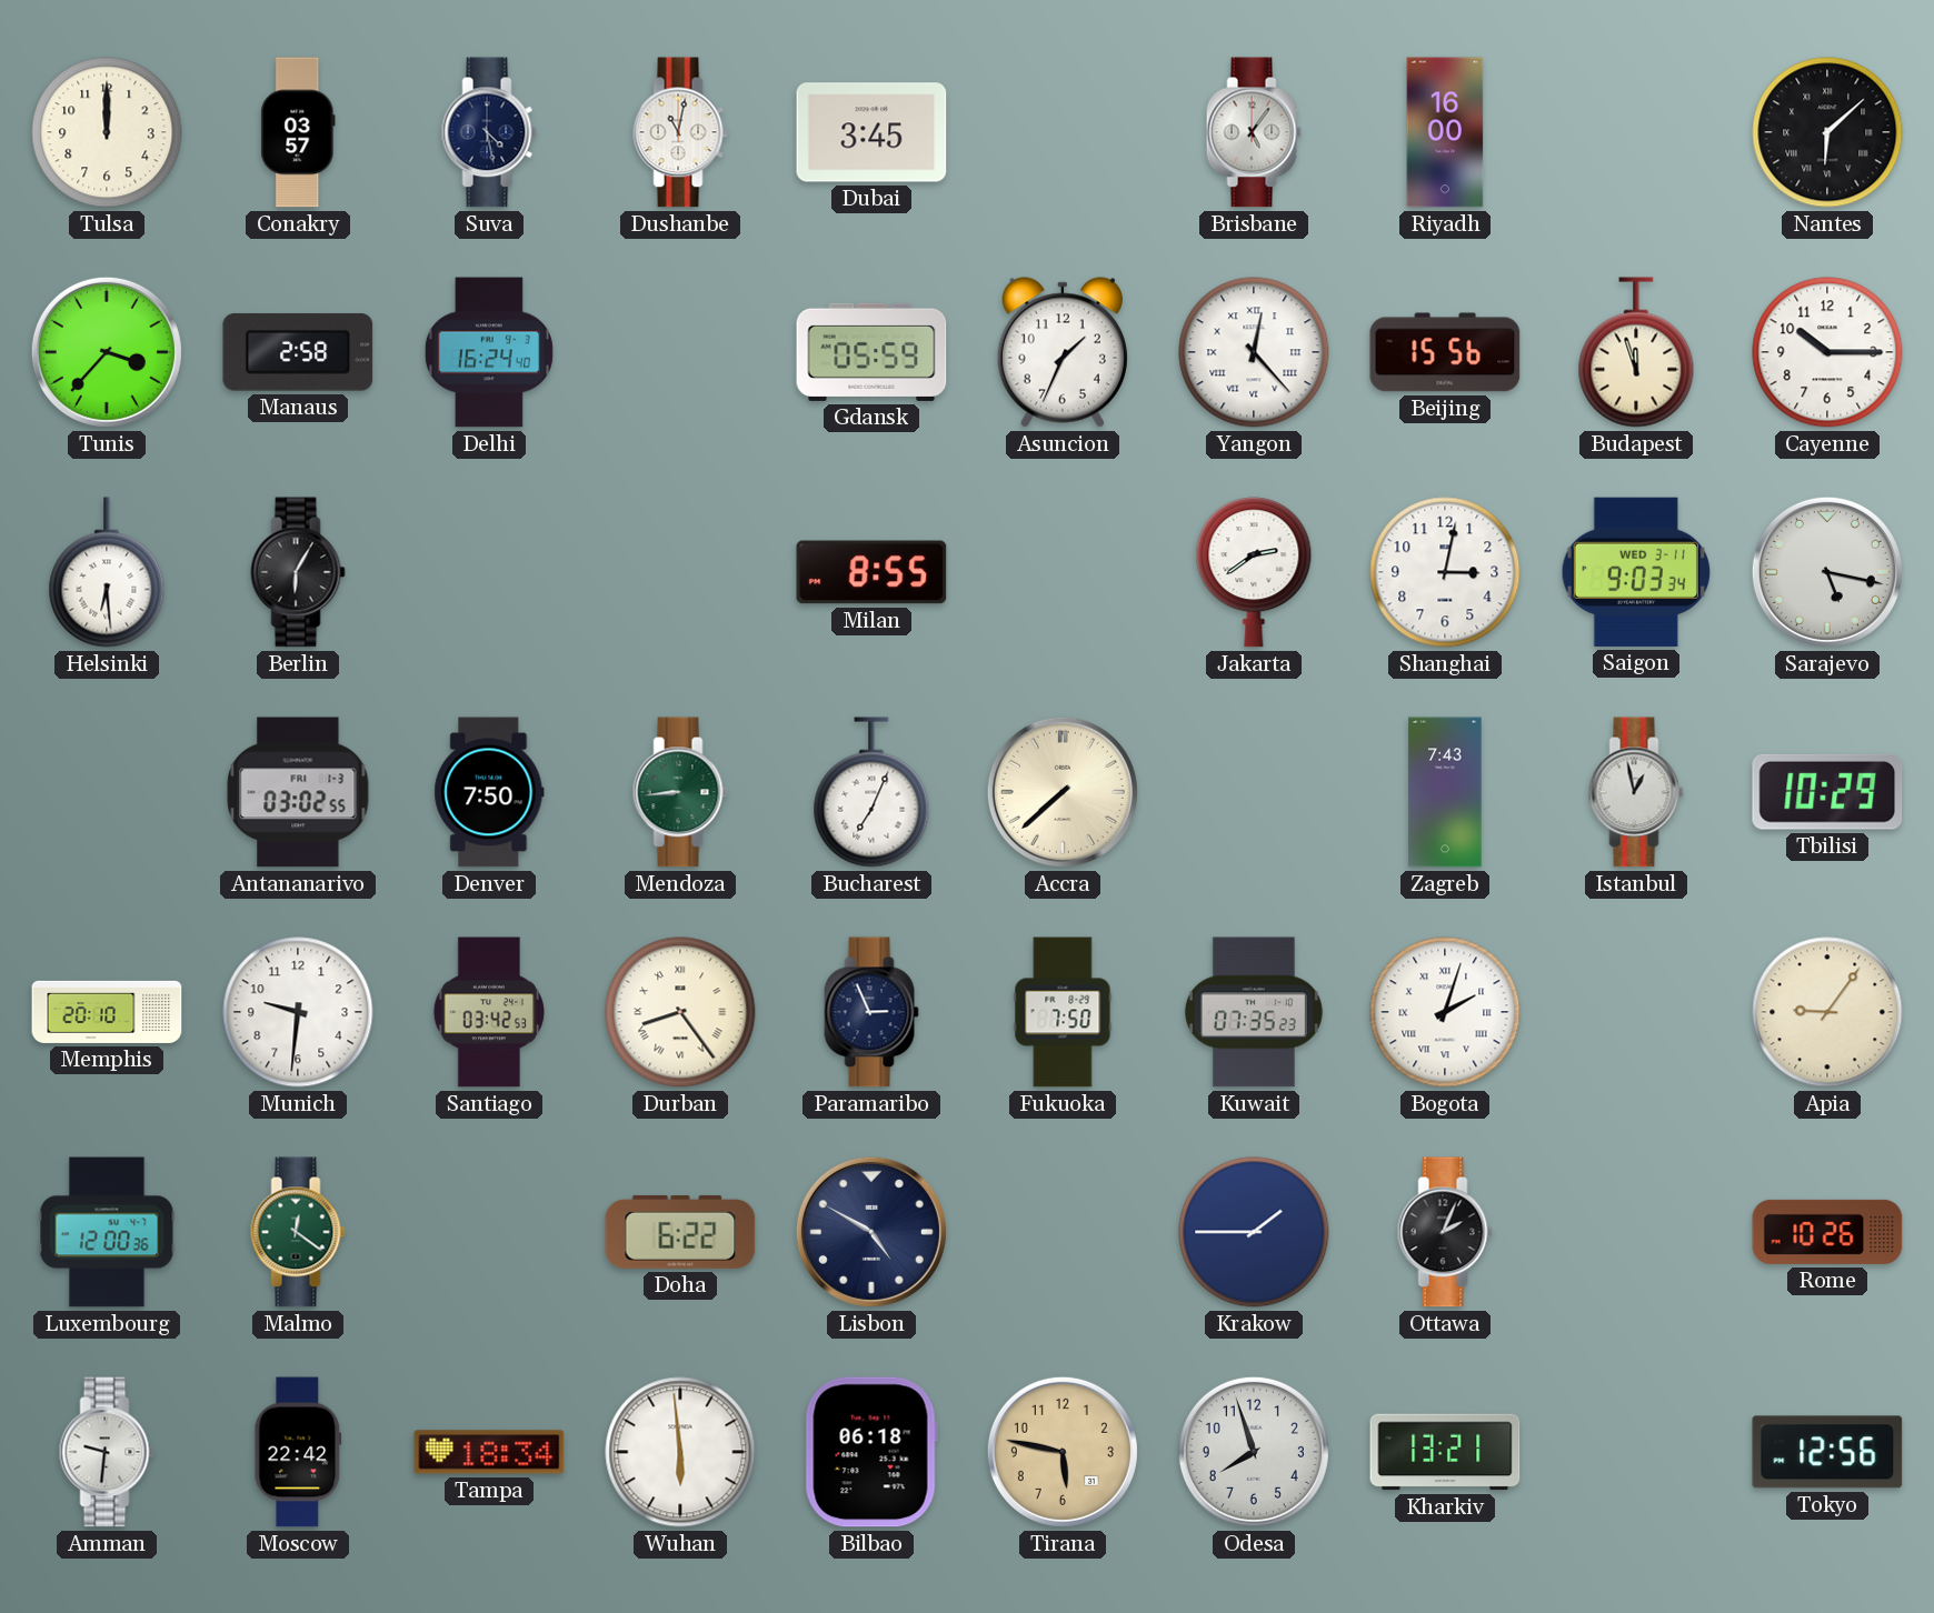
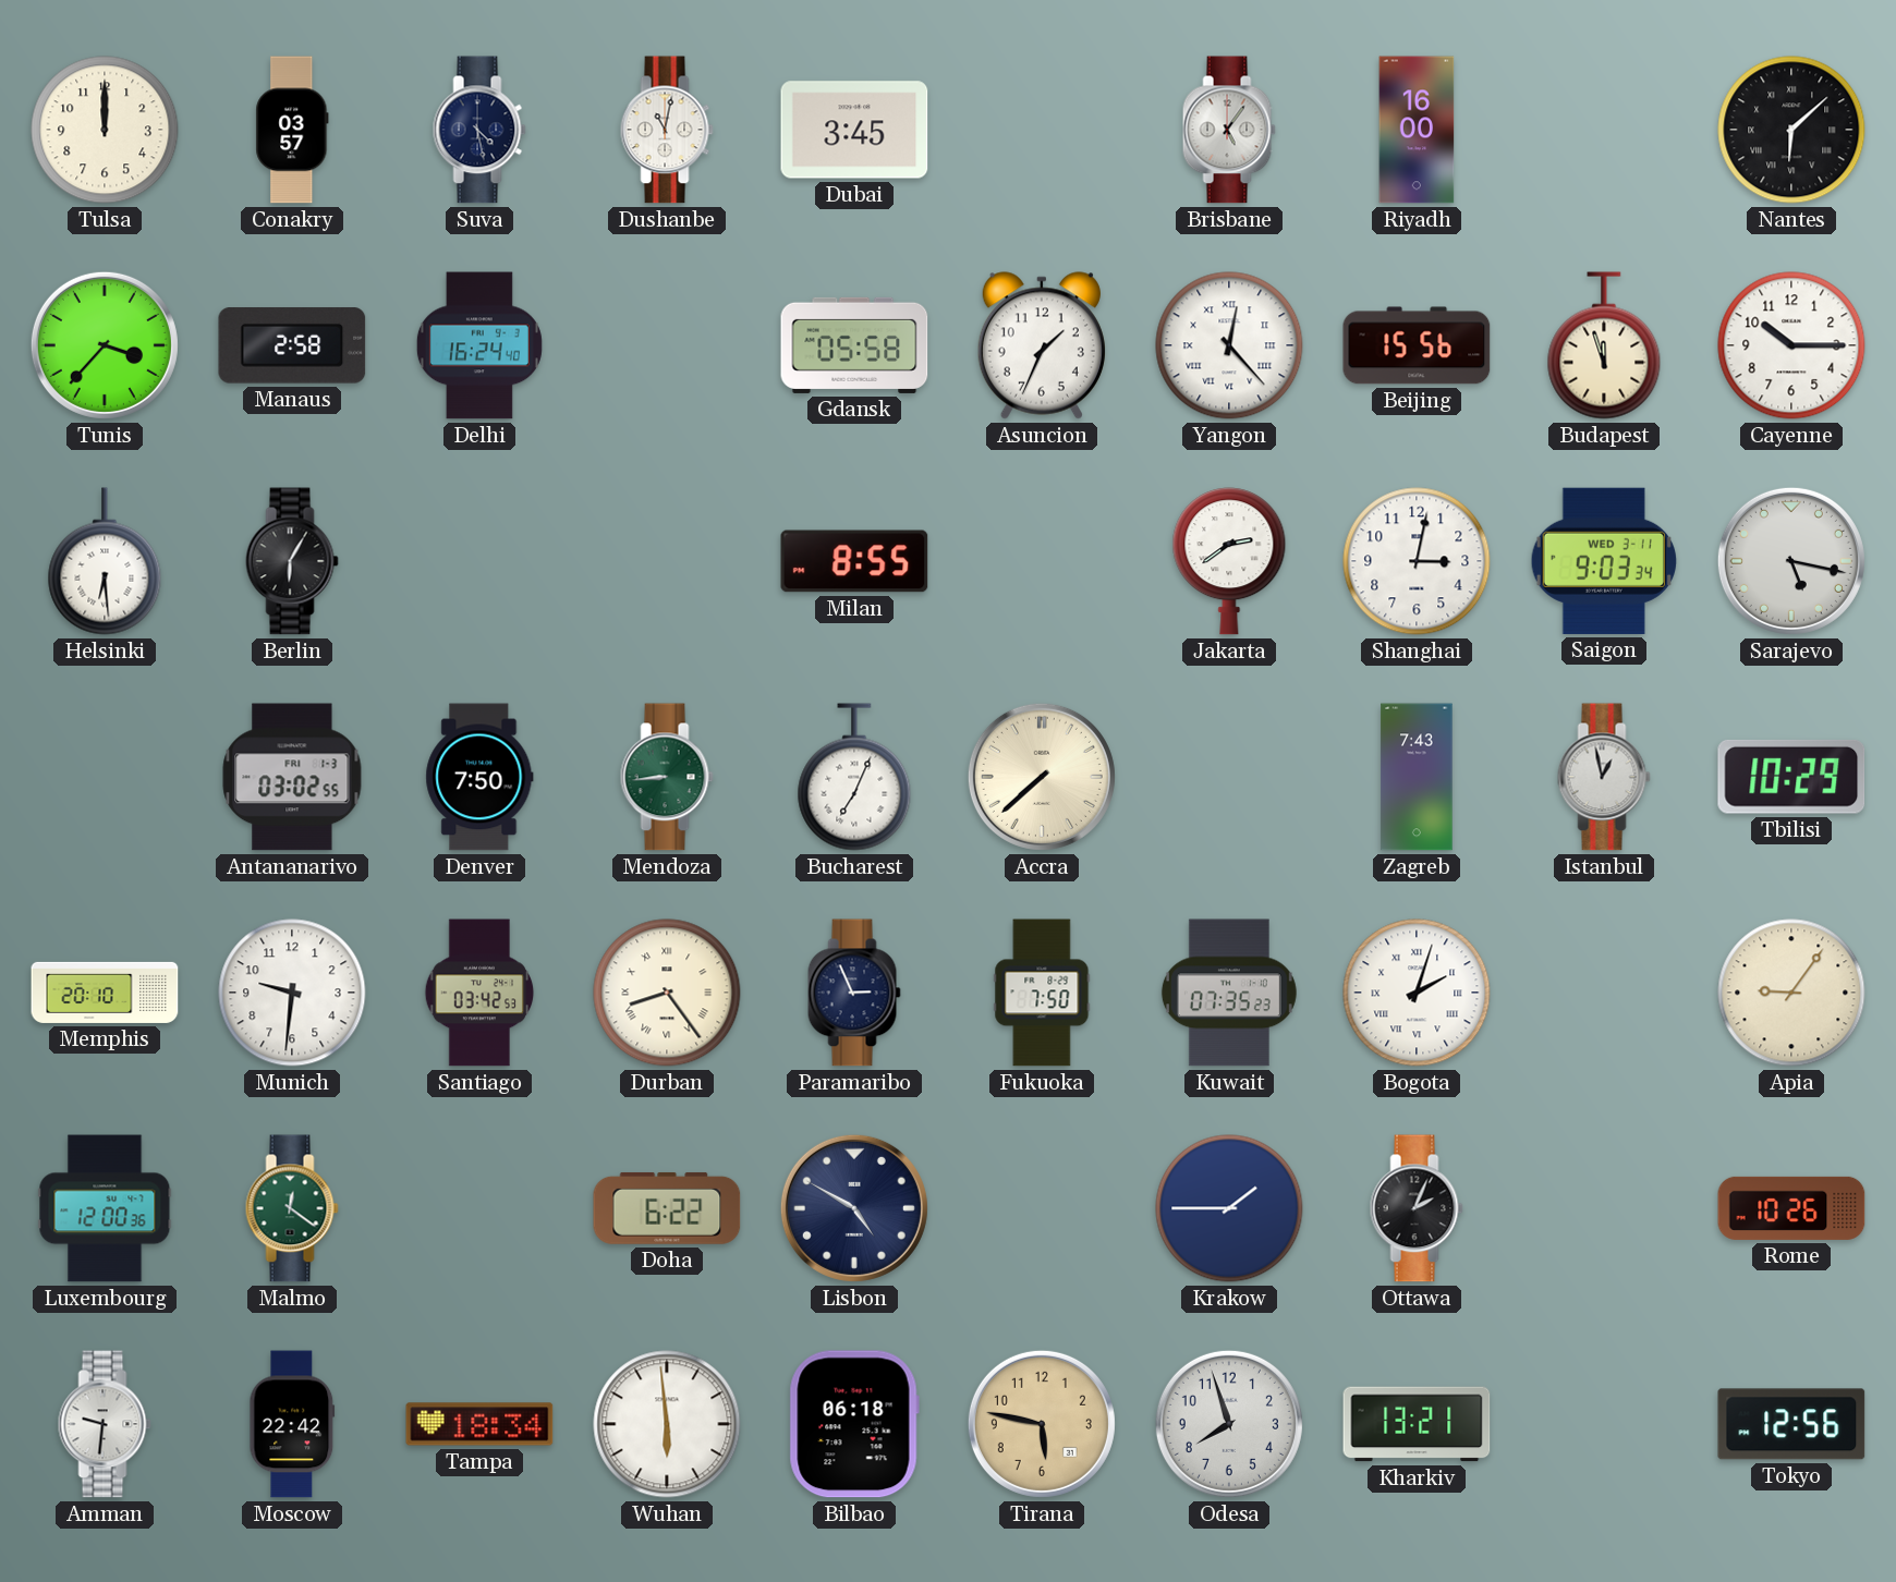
Gdansk: 05:59 -> 05:58 (854, 345)
